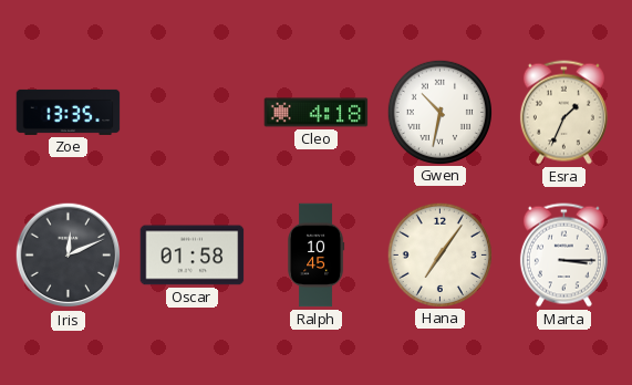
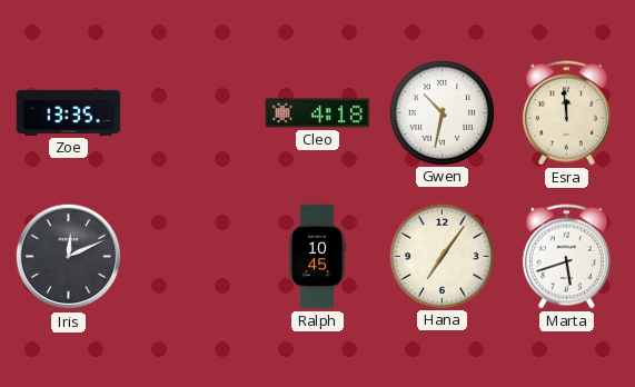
Esra: 1:34 -> 11:59 (566, 113)
Oscar: 01:58 -> none (193, 256)
Marta: 3:15 -> 5:42 (566, 257)
